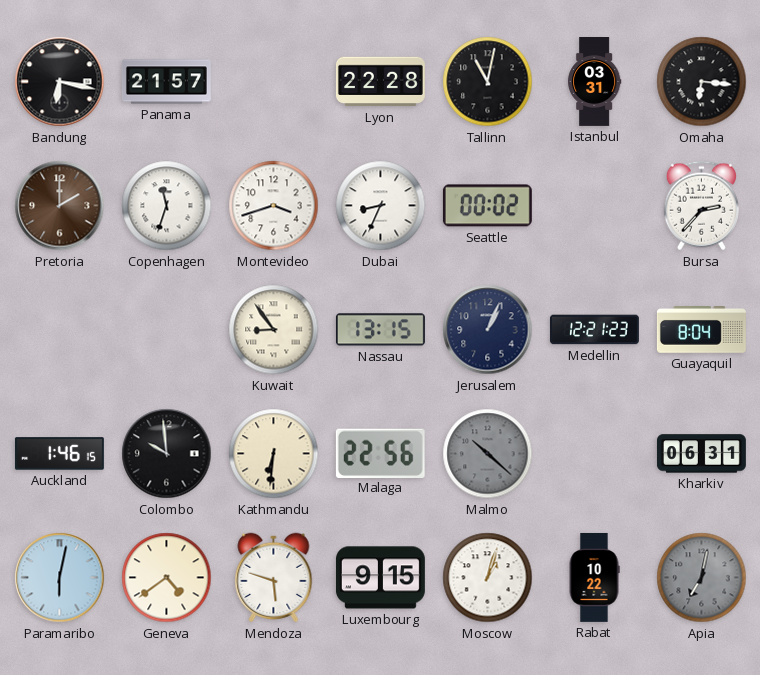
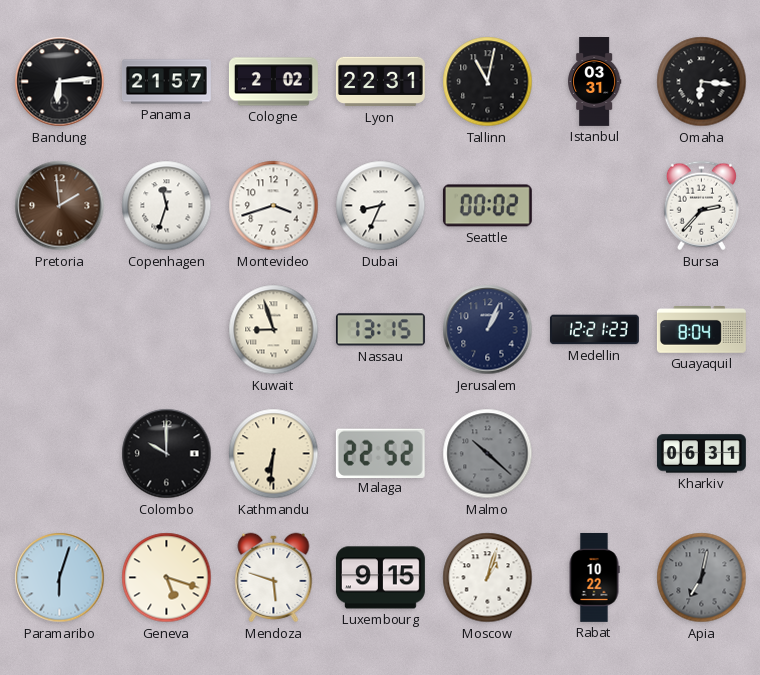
Bandung: 6:17 -> 6:14 (60, 82)
Cologne: none -> 2:02 (273, 82)
Lyon: 22:28 -> 22:31 (380, 82)
Pretoria: 2:00 -> 1:59 (60, 206)
Kuwait: 8:54 -> 8:57 (274, 330)
Auckland: 1:46 -> none (59, 454)
Colombo: 9:59 -> 10:00 (167, 454)
Malaga: 22:56 -> 22:52 (380, 453)
Paramaribo: 6:02 -> 6:03 (60, 578)
Geneva: 4:39 -> 5:18 (167, 578)
